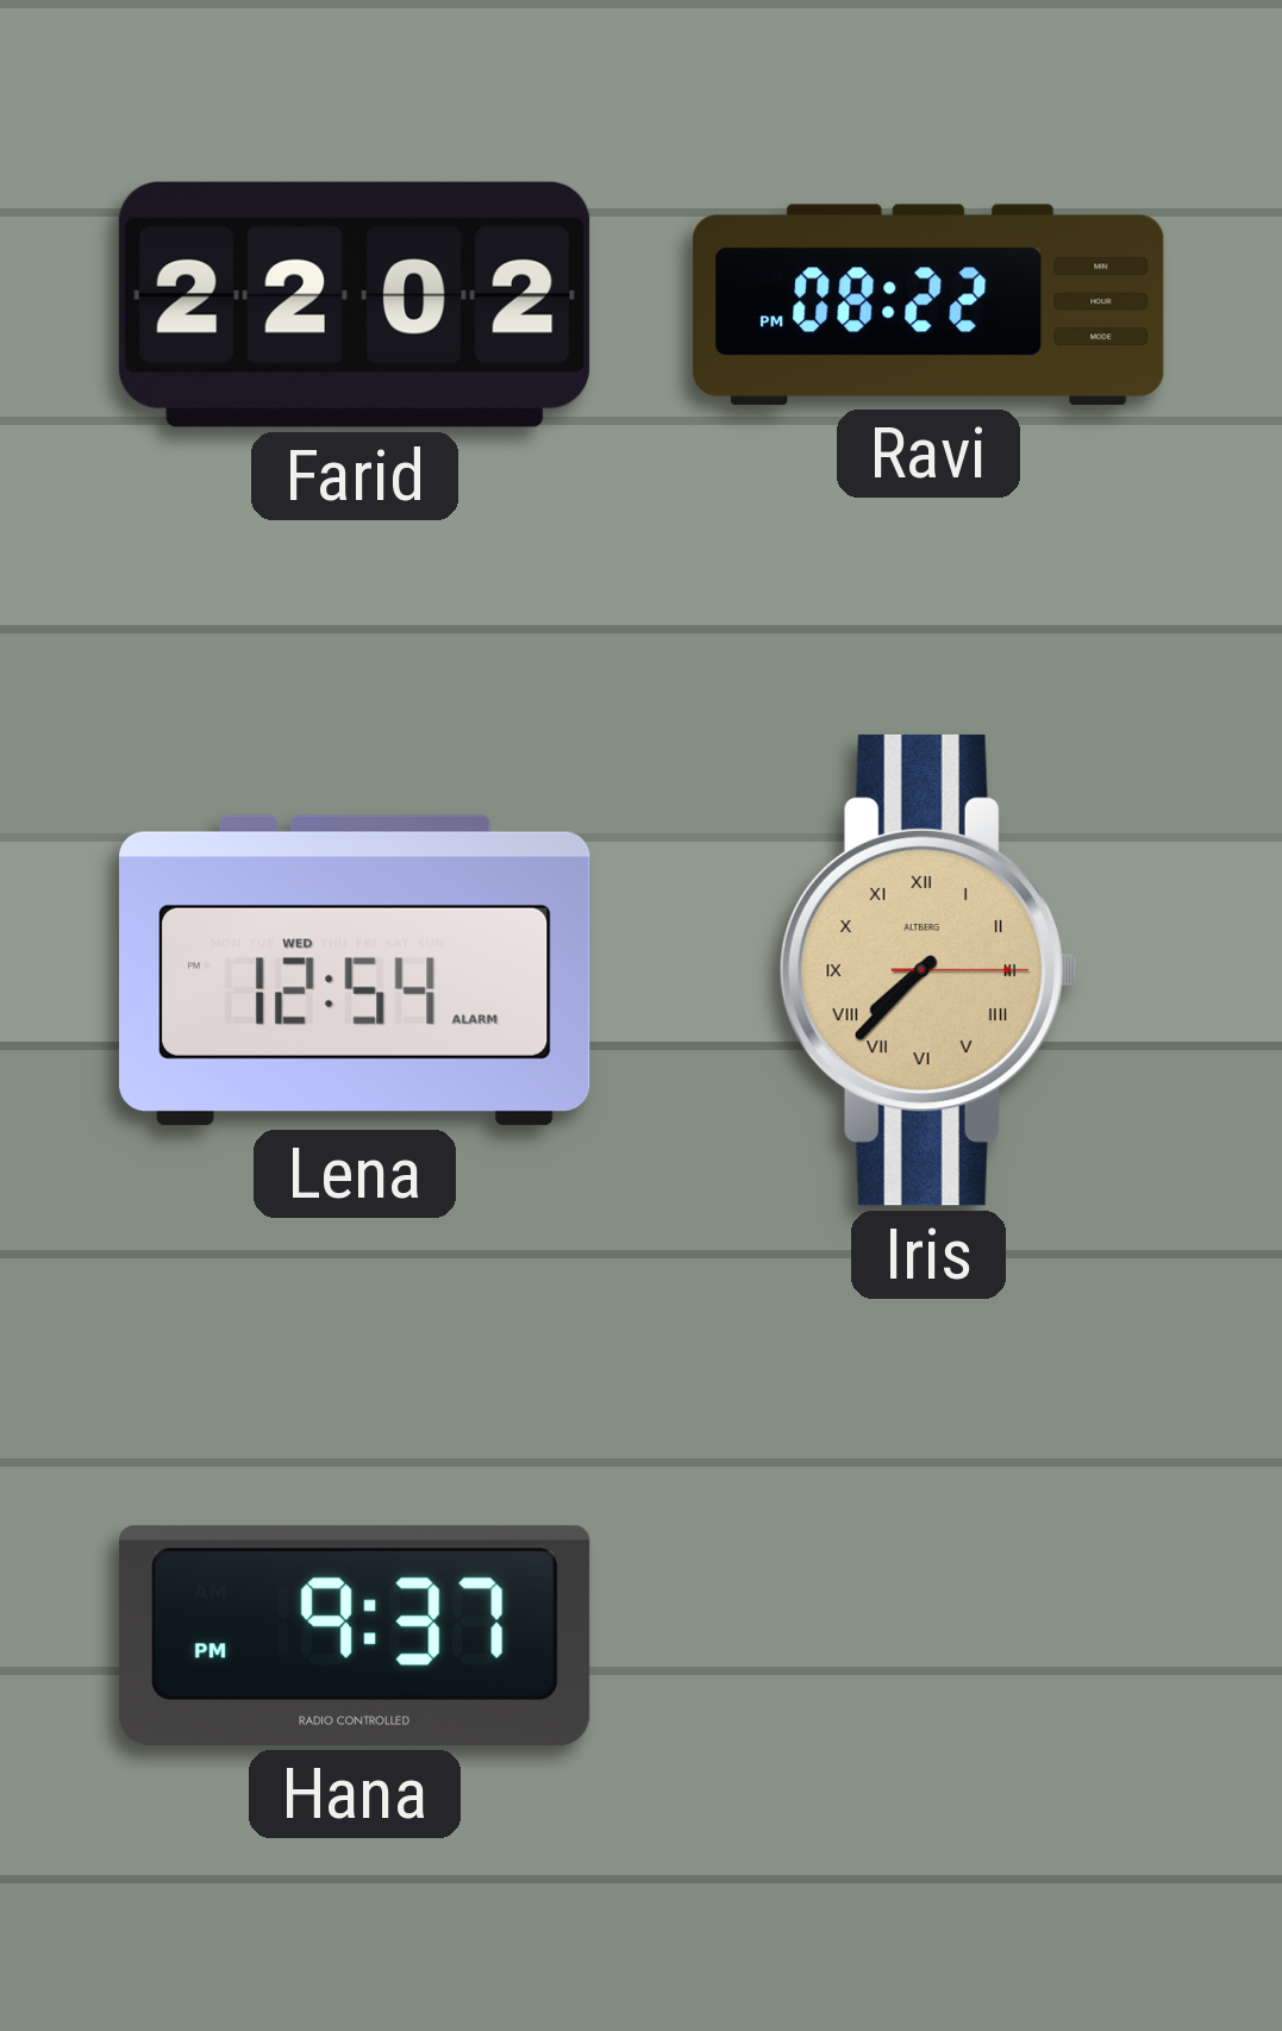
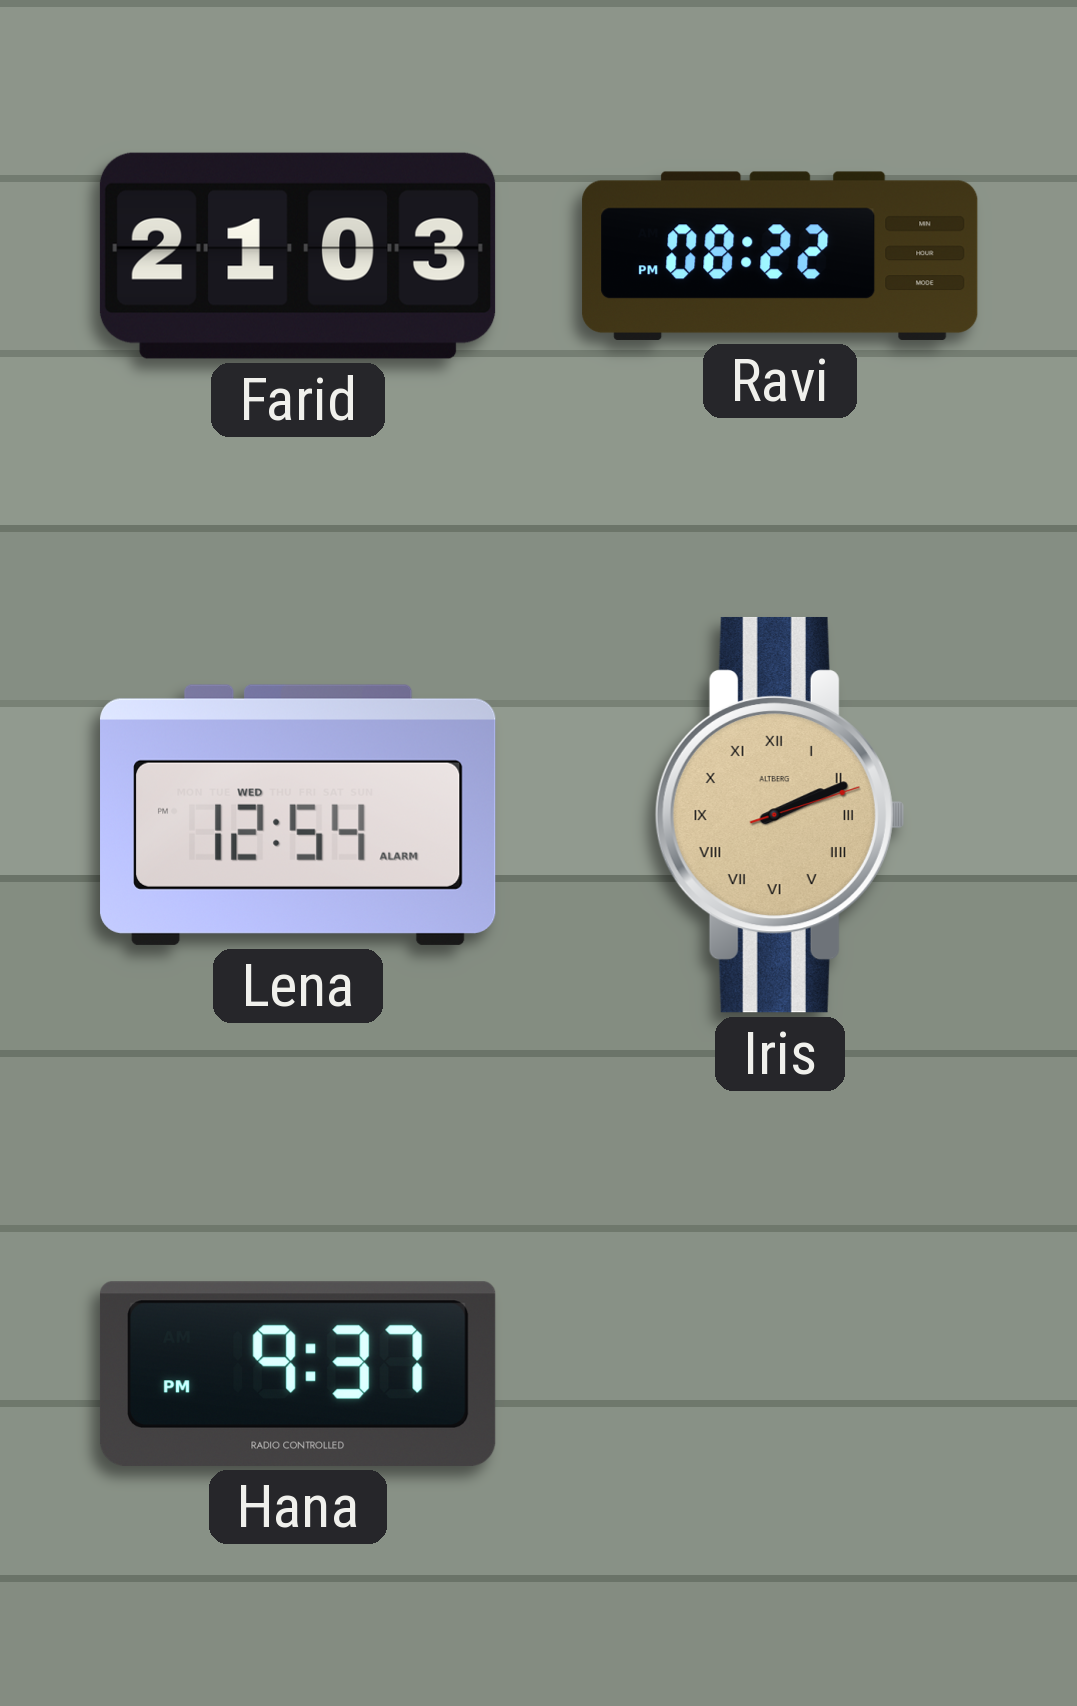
Farid: 22:02 -> 21:03 (298, 256)
Iris: 7:37 -> 2:11 (780, 815)
